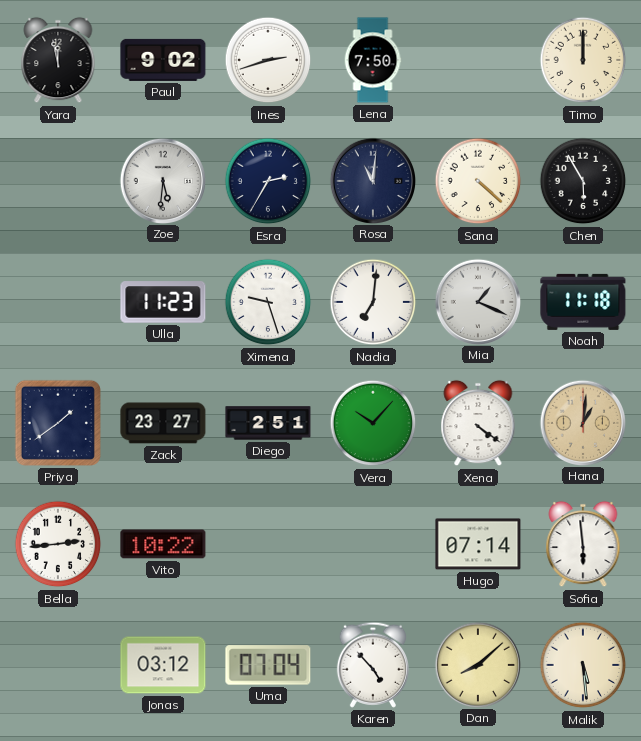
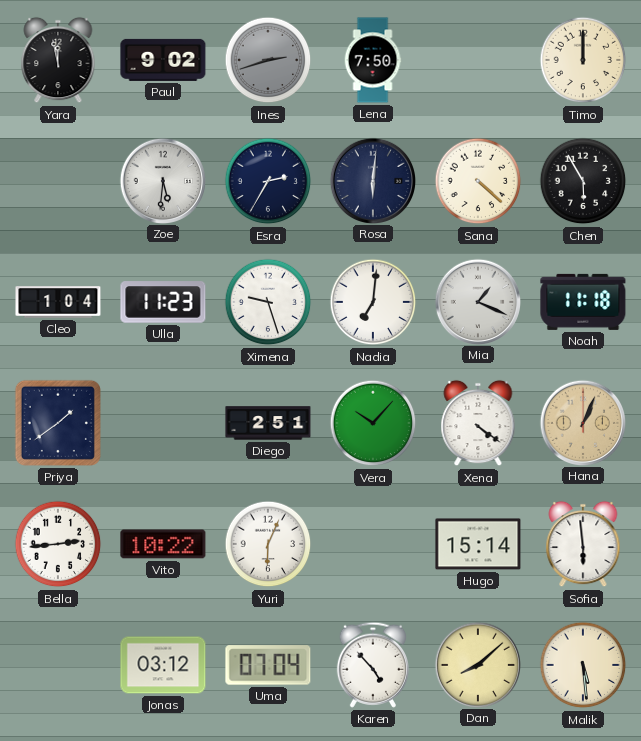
Ines dial: white -> grey (268, 60)
Rosa: 11:01 -> 6:01 (372, 180)
Cleo: none -> 1:04 (58, 302)
Zack: 23:27 -> none (163, 423)
Hana: 1:01 -> 1:04 (582, 422)
Yuri: none -> 6:04 (268, 544)
Hugo: 07:14 -> 15:14 (478, 544)
